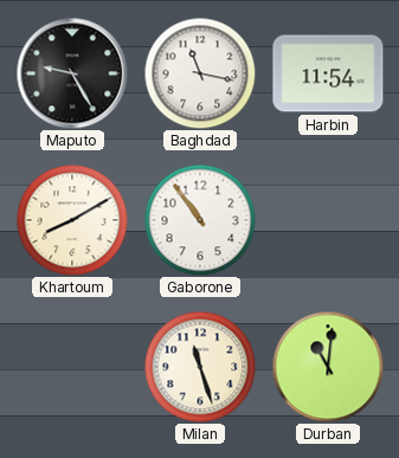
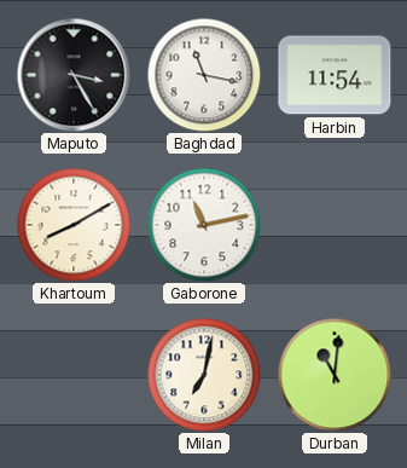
Maputo: 9:25 -> 3:25 (74, 75)
Gaborone: 10:54 -> 11:13 (204, 225)
Milan: 11:27 -> 7:02 (204, 375)
